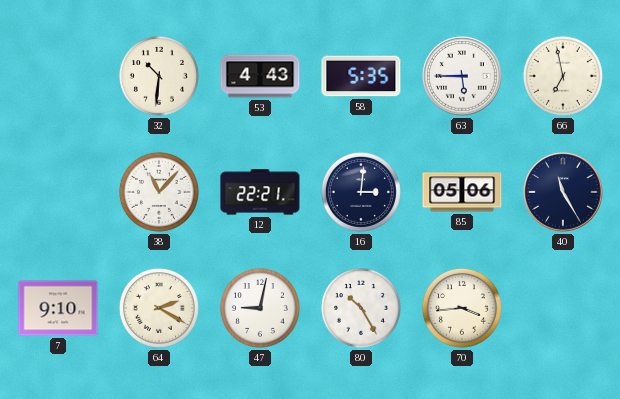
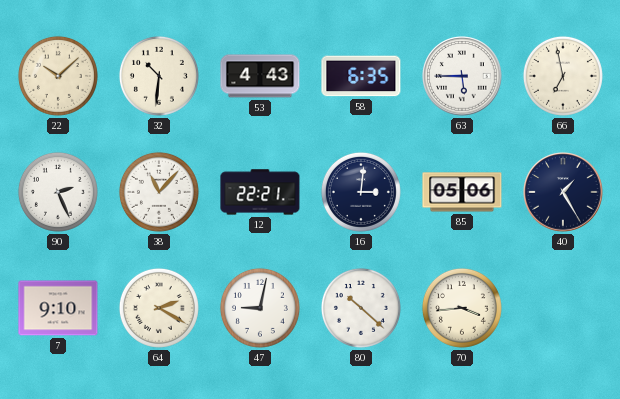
22: none -> 10:08 (58, 76)
58: 5:35 -> 6:35 (361, 76)
90: none -> 2:26 (58, 192)
40: 11:25 -> 1:25 (563, 192)
80: 10:25 -> 10:22 (361, 308)
